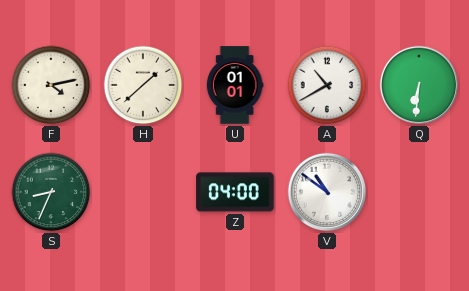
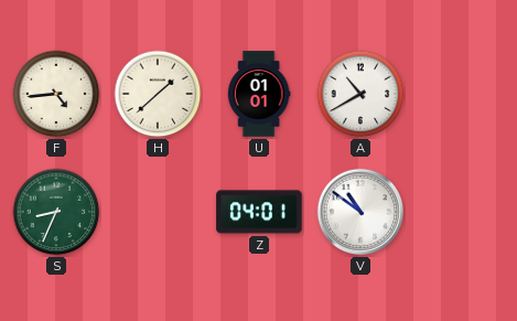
F: 4:13 -> 4:44 (56, 94)
Q: 6:31 -> none (419, 85)
Z: 04:00 -> 04:01 (259, 212)
